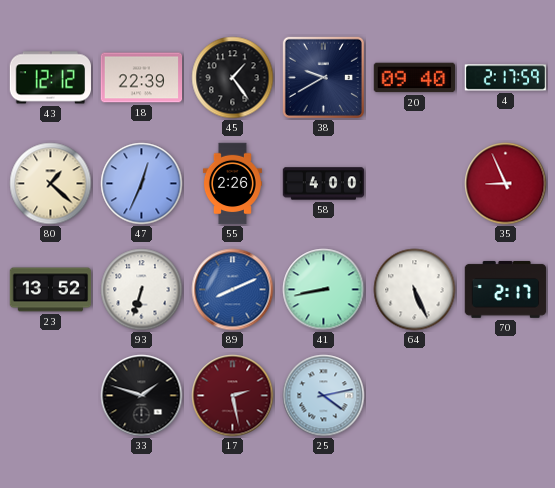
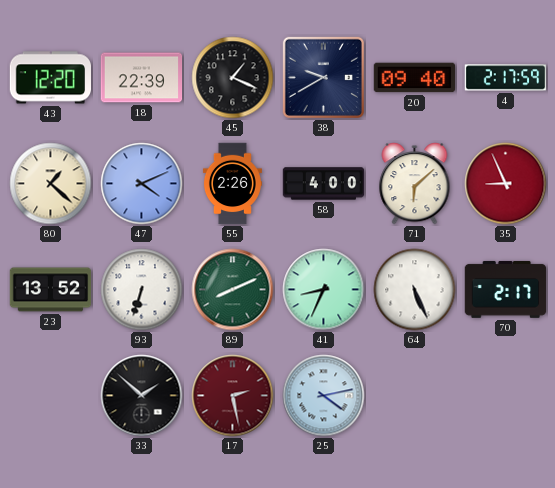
43: 12:12 -> 12:20 (51, 78)
45: 1:24 -> 1:19 (233, 78)
47: 12:34 -> 4:11 (142, 184)
71: none -> 6:08 (415, 184)
89 dial: blue -> green (233, 290)
41: 8:43 -> 8:34 (324, 290)
33: 1:48 -> 1:52 (142, 396)
